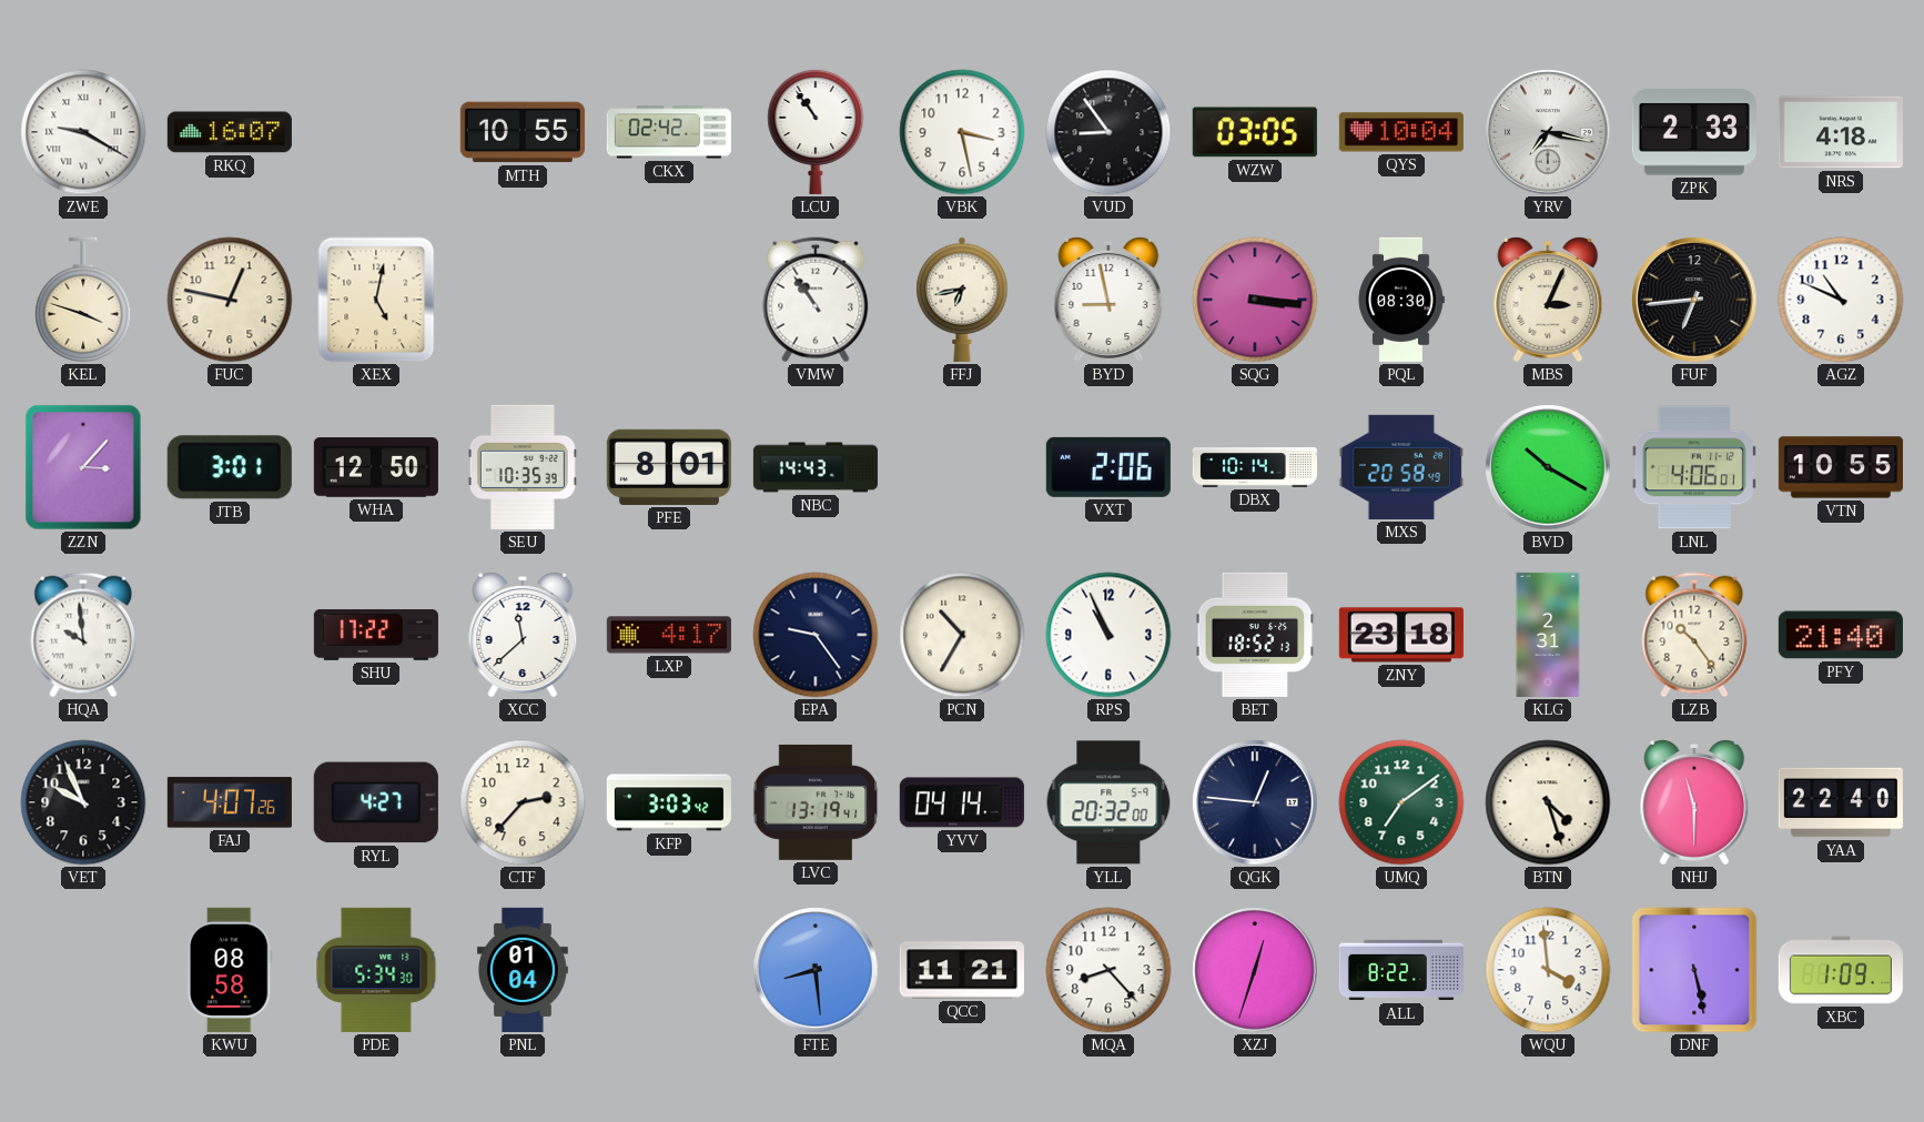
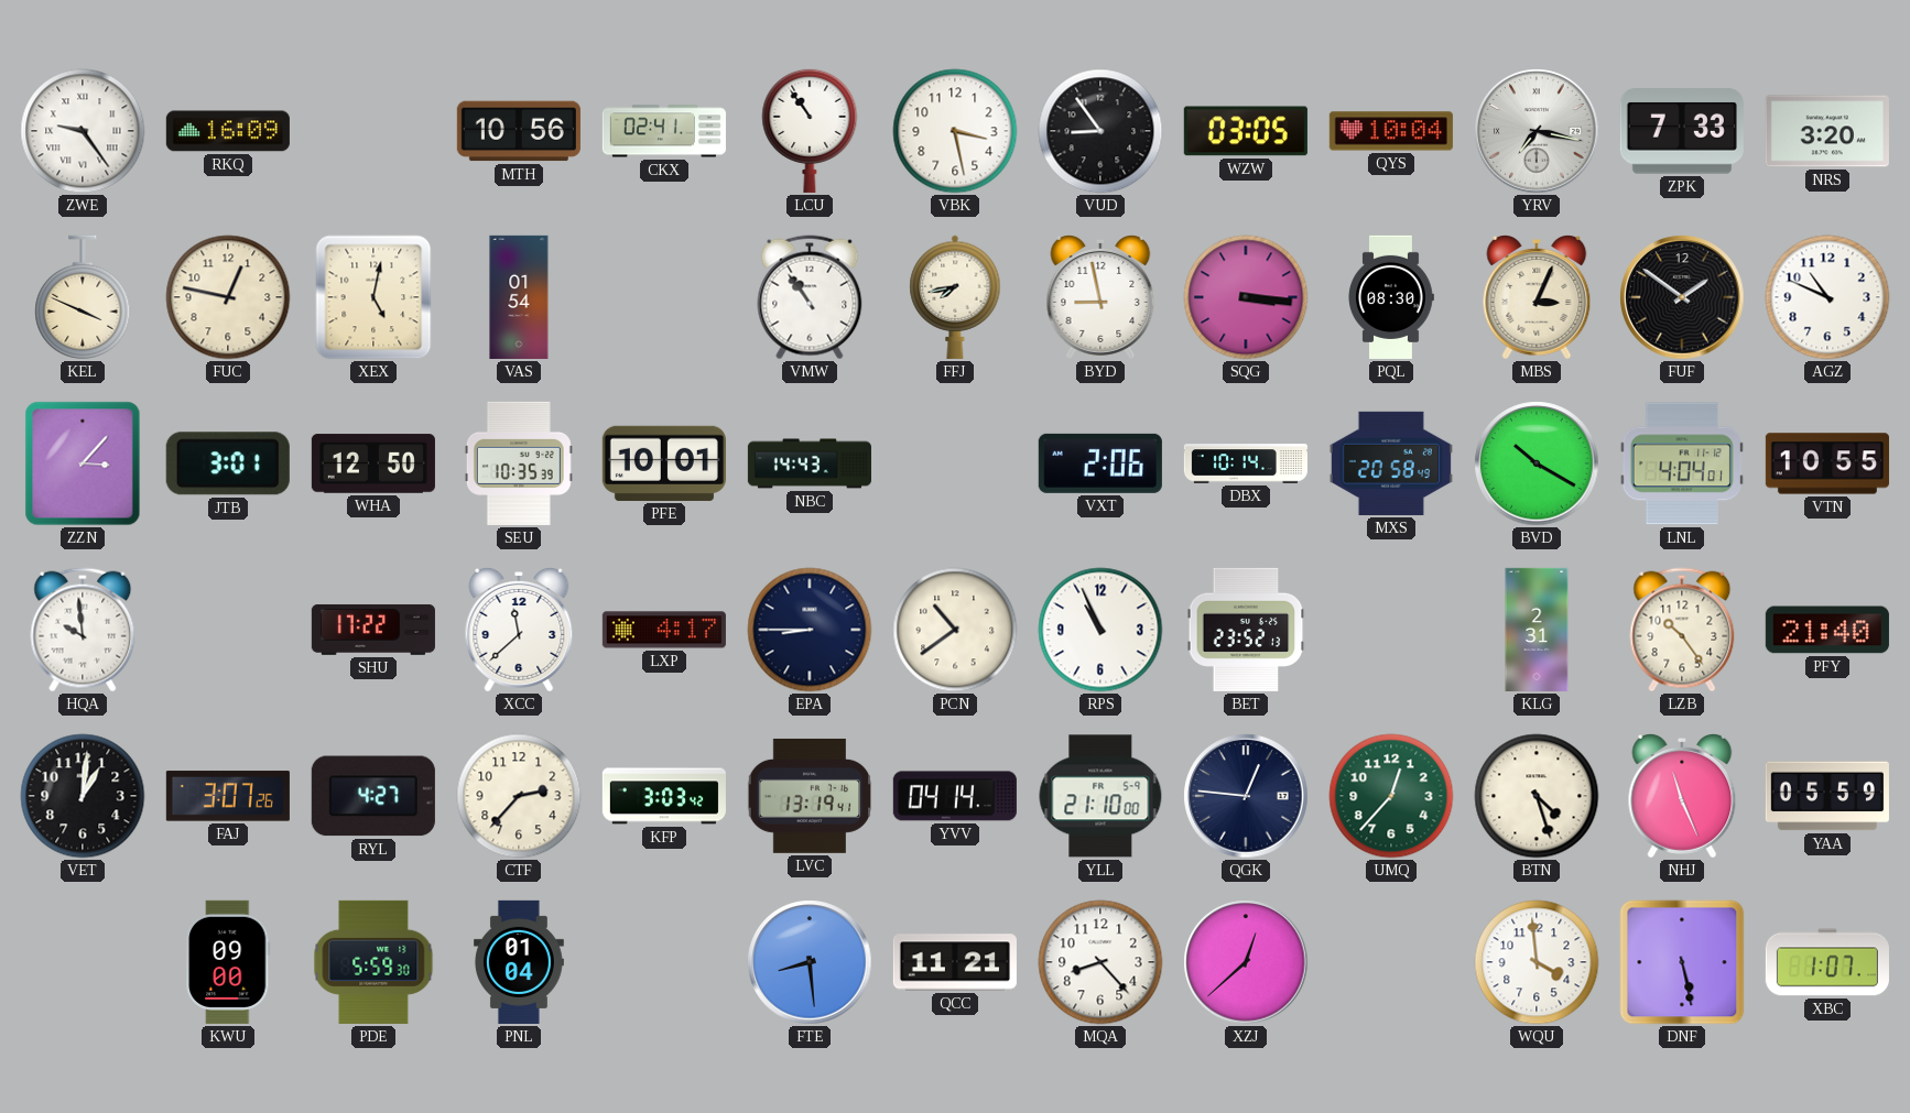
ZWE: 9:20 -> 9:24 (83, 131)
RKQ: 16:07 -> 16:09 (228, 131)
MTH: 10:55 -> 10:56 (519, 131)
CKX: 02:42 -> 02:41 (664, 131)
ZPK: 2:33 -> 7:33 (1682, 131)
NRS: 4:18 -> 3:20 (1827, 131)
KEL: 3:48 -> 3:49 (83, 297)
VAS: none -> 01:54 (519, 297)
FFJ: 6:43 -> 7:43 (955, 297)
FUF: 6:44 -> 1:51 (1682, 297)
PFE: 8:01 -> 10:01 (664, 463)
LNL: 4:06 -> 4:04 (1682, 463)
EPA: 9:24 -> 8:45 (810, 630)
PCN: 10:35 -> 10:39 (955, 630)
BET: 18:52 -> 23:52 (1246, 630)
ZNY: 23:18 -> none (1401, 635)
VET: 9:56 -> 1:01 (83, 796)
FAJ: 4:07 -> 3:07 (228, 796)
YLL: 20:32 -> 21:10 (1100, 796)
UMQ: 7:09 -> 12:37 (1391, 796)
NHJ: 11:30 -> 11:26 (1682, 797)
YAA: 22:40 -> 05:59 (1827, 796)
KWU: 08:58 -> 09:00 (228, 962)
PDE: 5:34 -> 5:59 (373, 962)
XZJ: 12:33 -> 12:38 (1246, 962)
ALL: 8:22 -> none (1401, 970)
XBC: 1:09 -> 1:07 (1827, 962)
